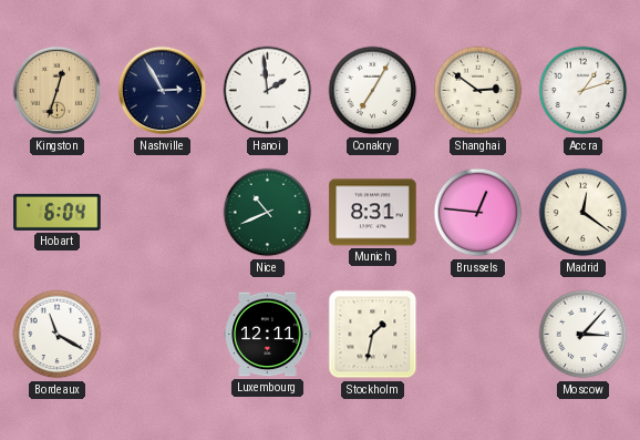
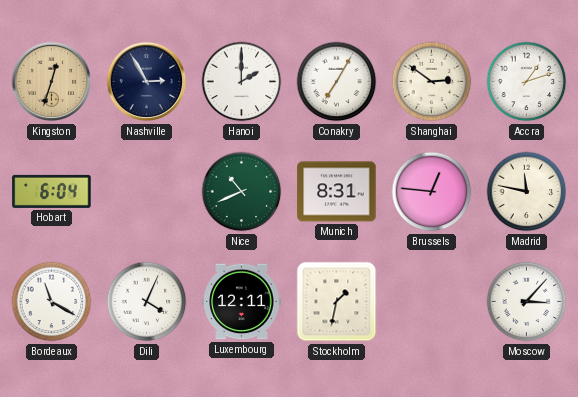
Hanoi: 1:59 -> 2:00 (242, 82)
Madrid: 12:21 -> 11:47 (527, 192)
Dili: none -> 4:04 (147, 302)
